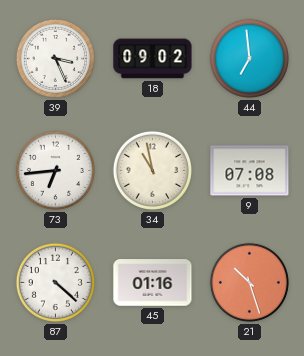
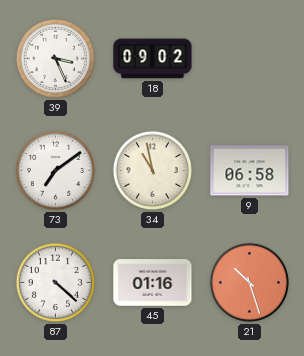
44: 6:59 -> none (249, 58)
73: 6:44 -> 7:09 (55, 170)
9: 07:08 -> 06:58 (250, 171)
